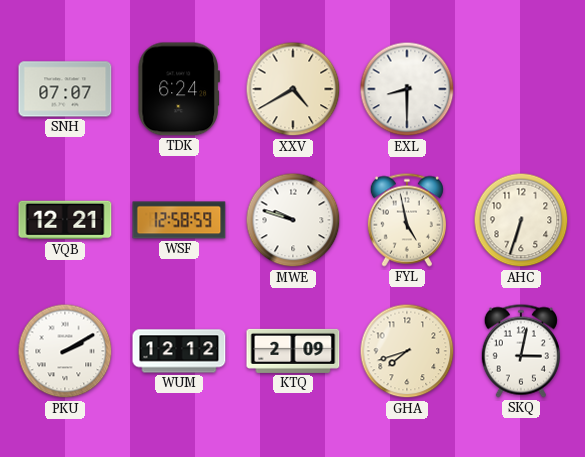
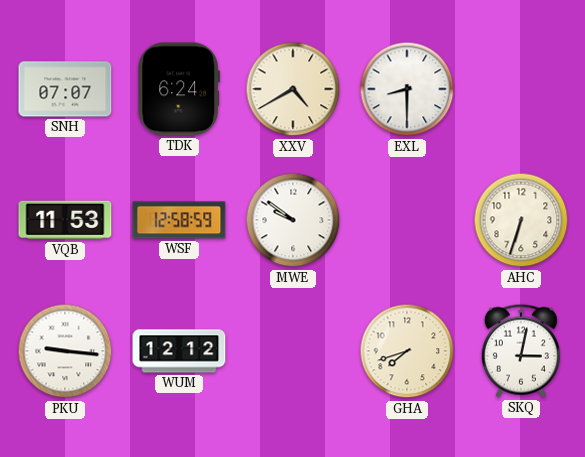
VQB: 12:21 -> 11:53 (65, 220)
MWE: 9:48 -> 9:51 (293, 220)
FYL: 4:58 -> none (407, 220)
PKU: 2:10 -> 9:16 (65, 351)
KTQ: 2:09 -> none (293, 351)
